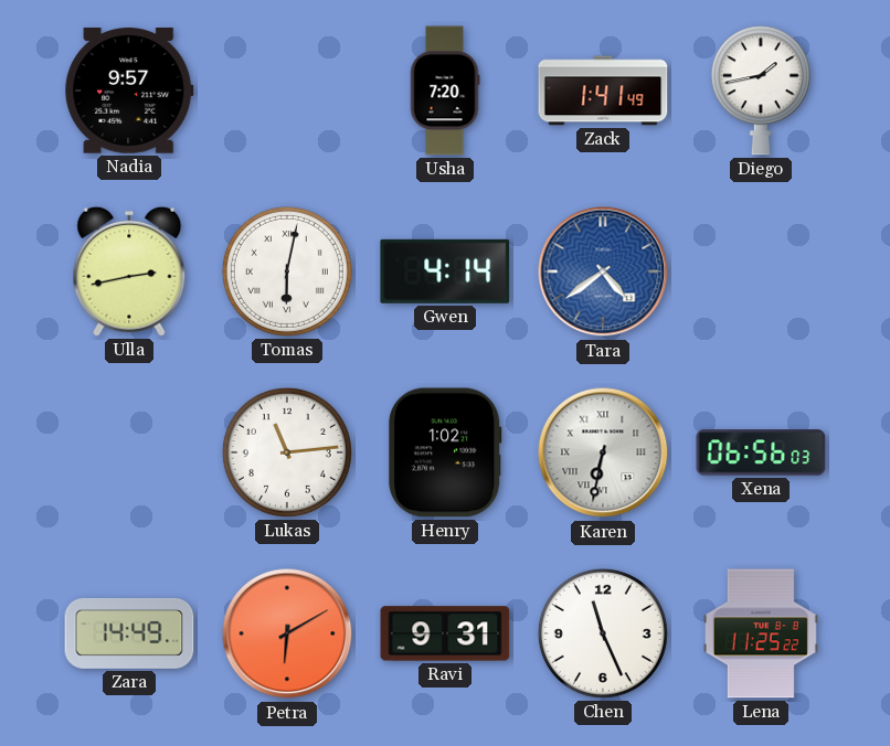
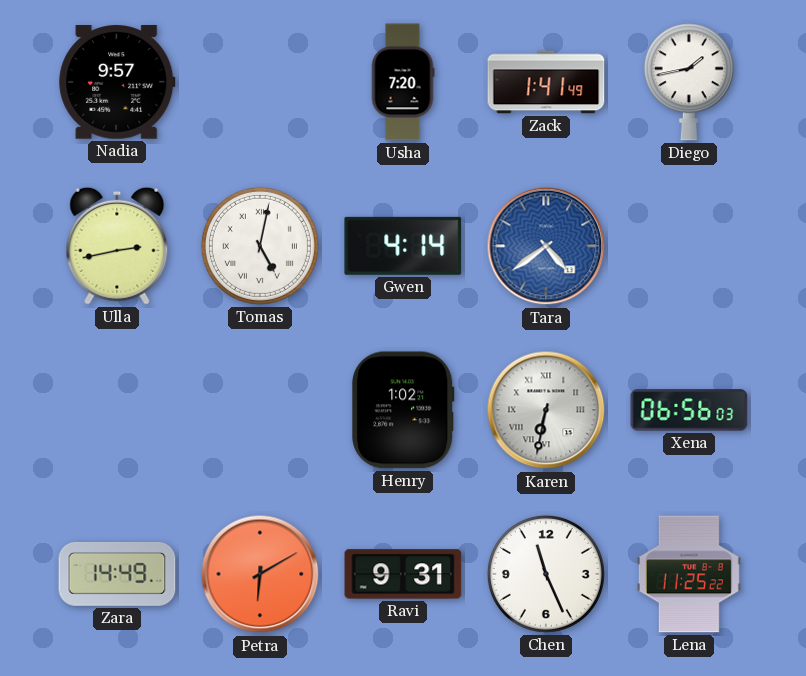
Tomas: 6:02 -> 5:02 (260, 246)
Lukas: 11:14 -> none (287, 452)
